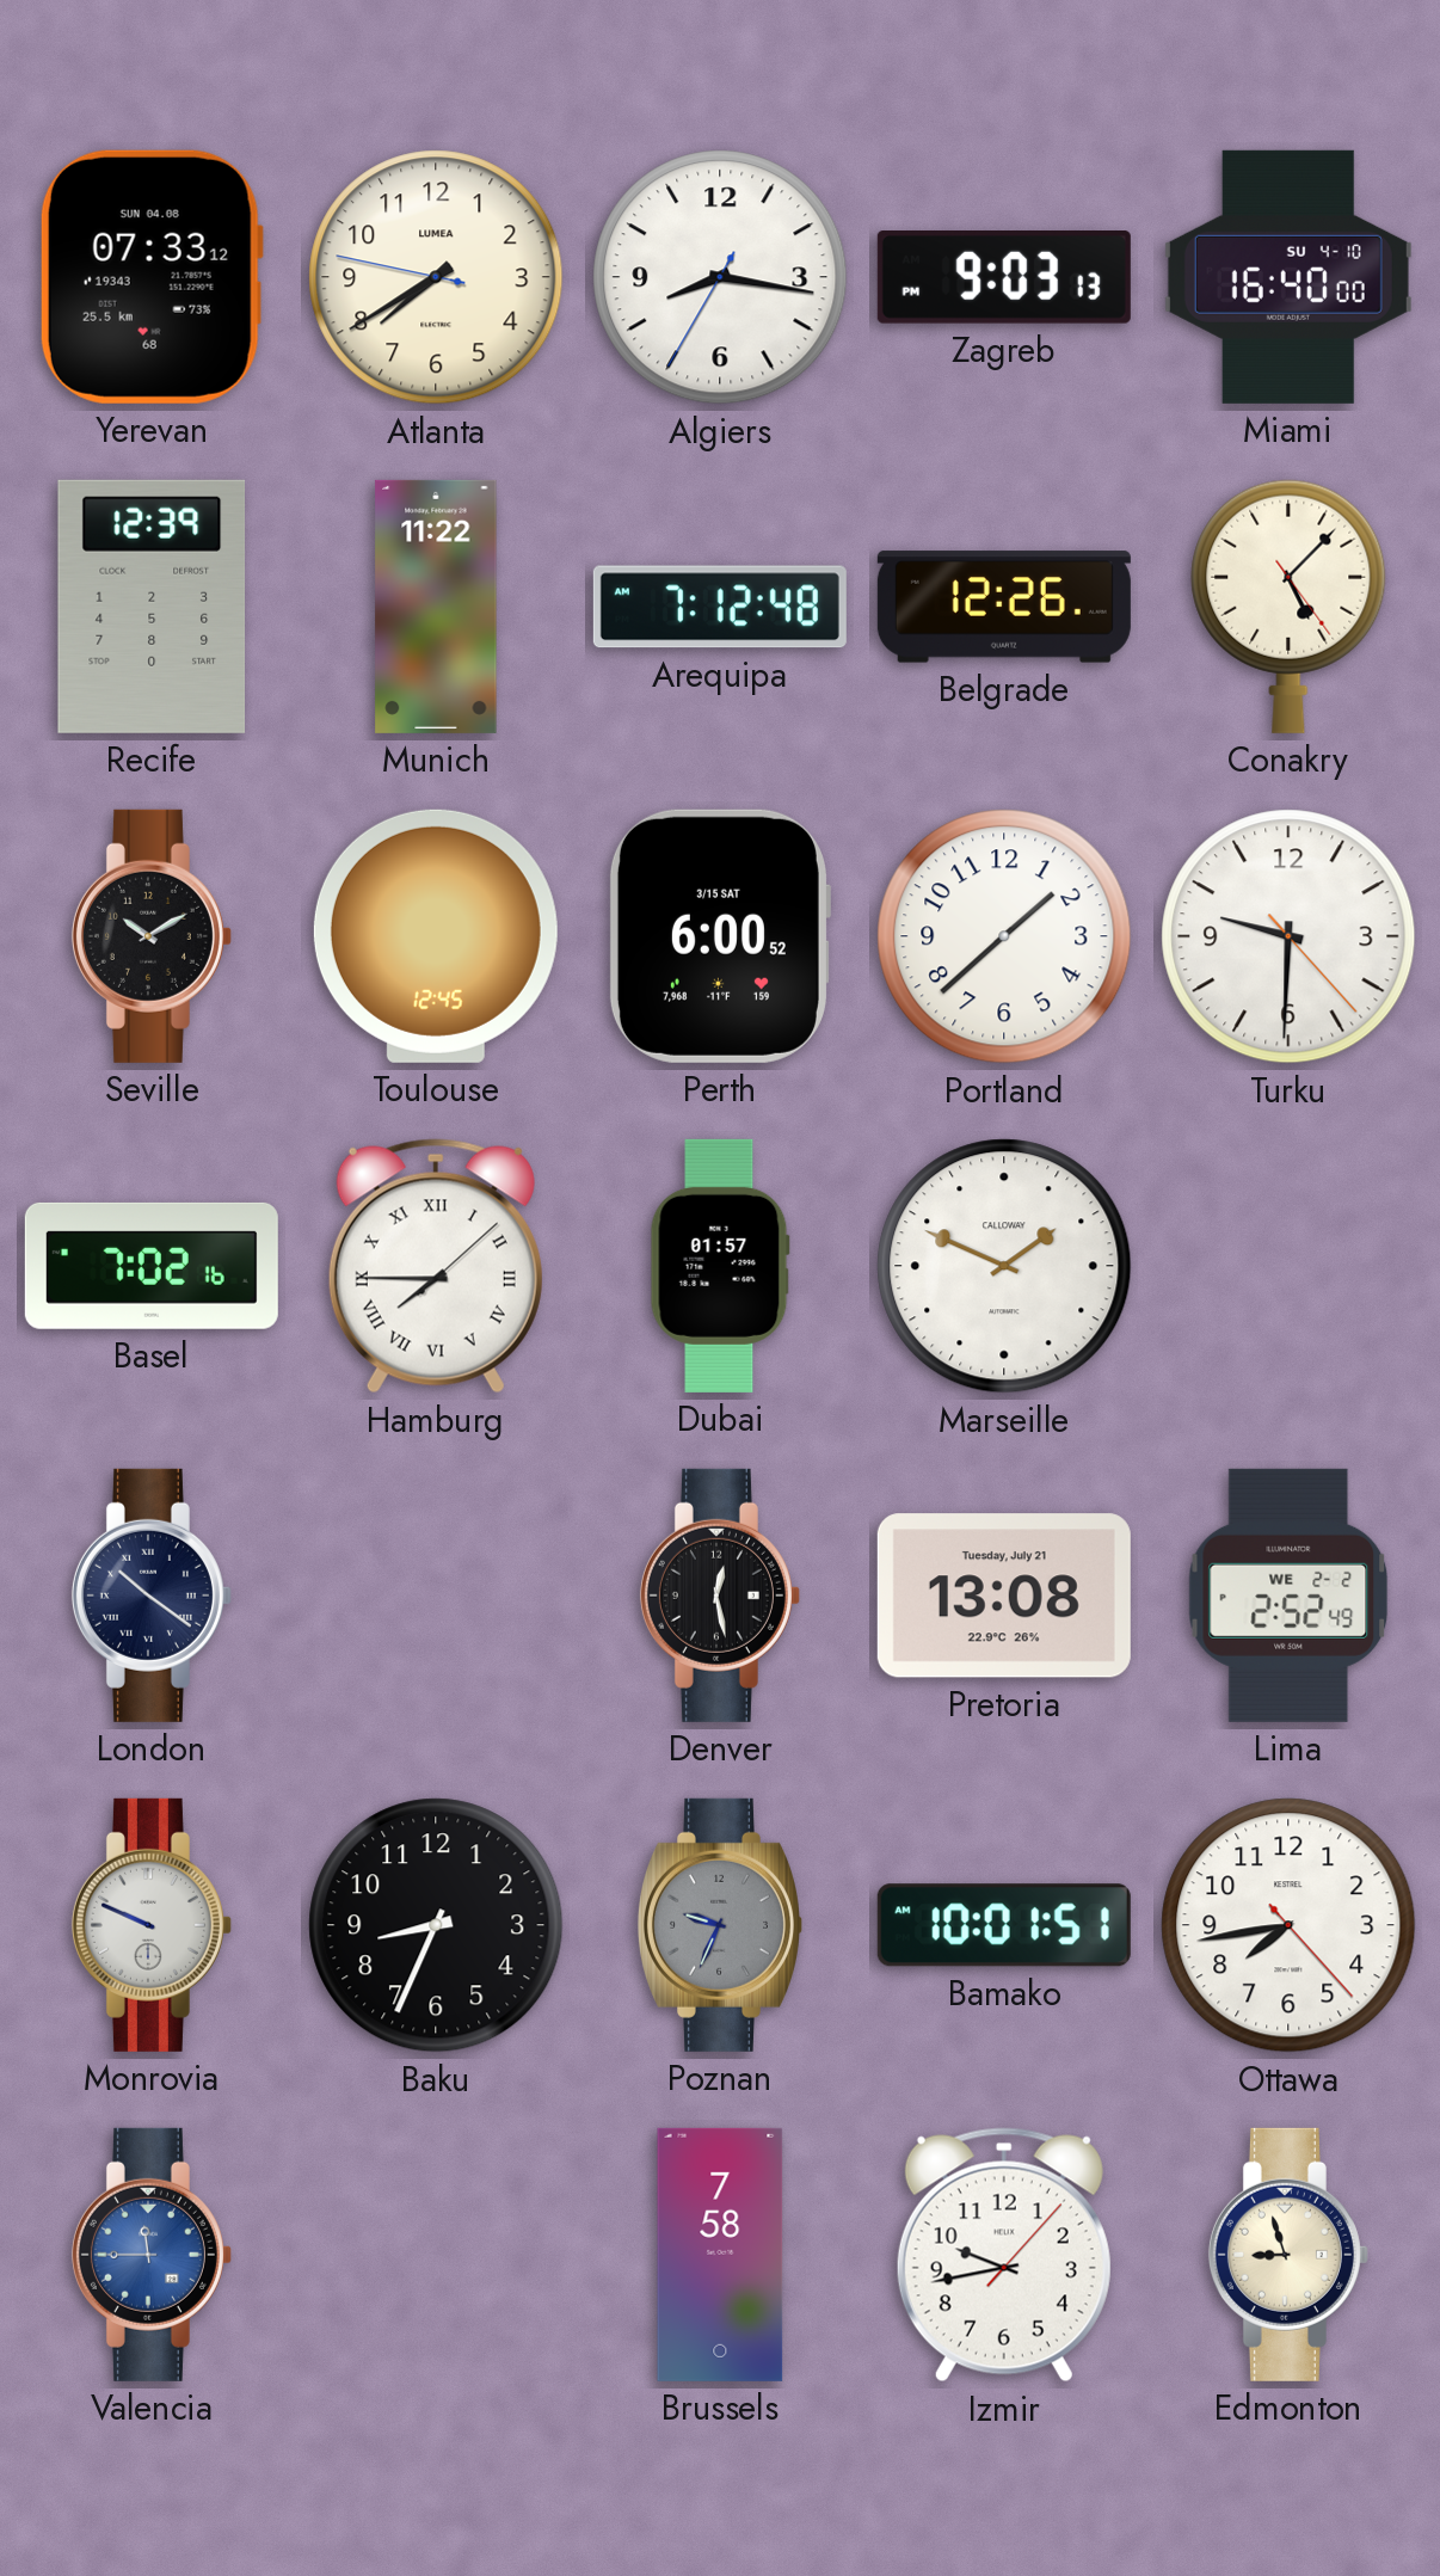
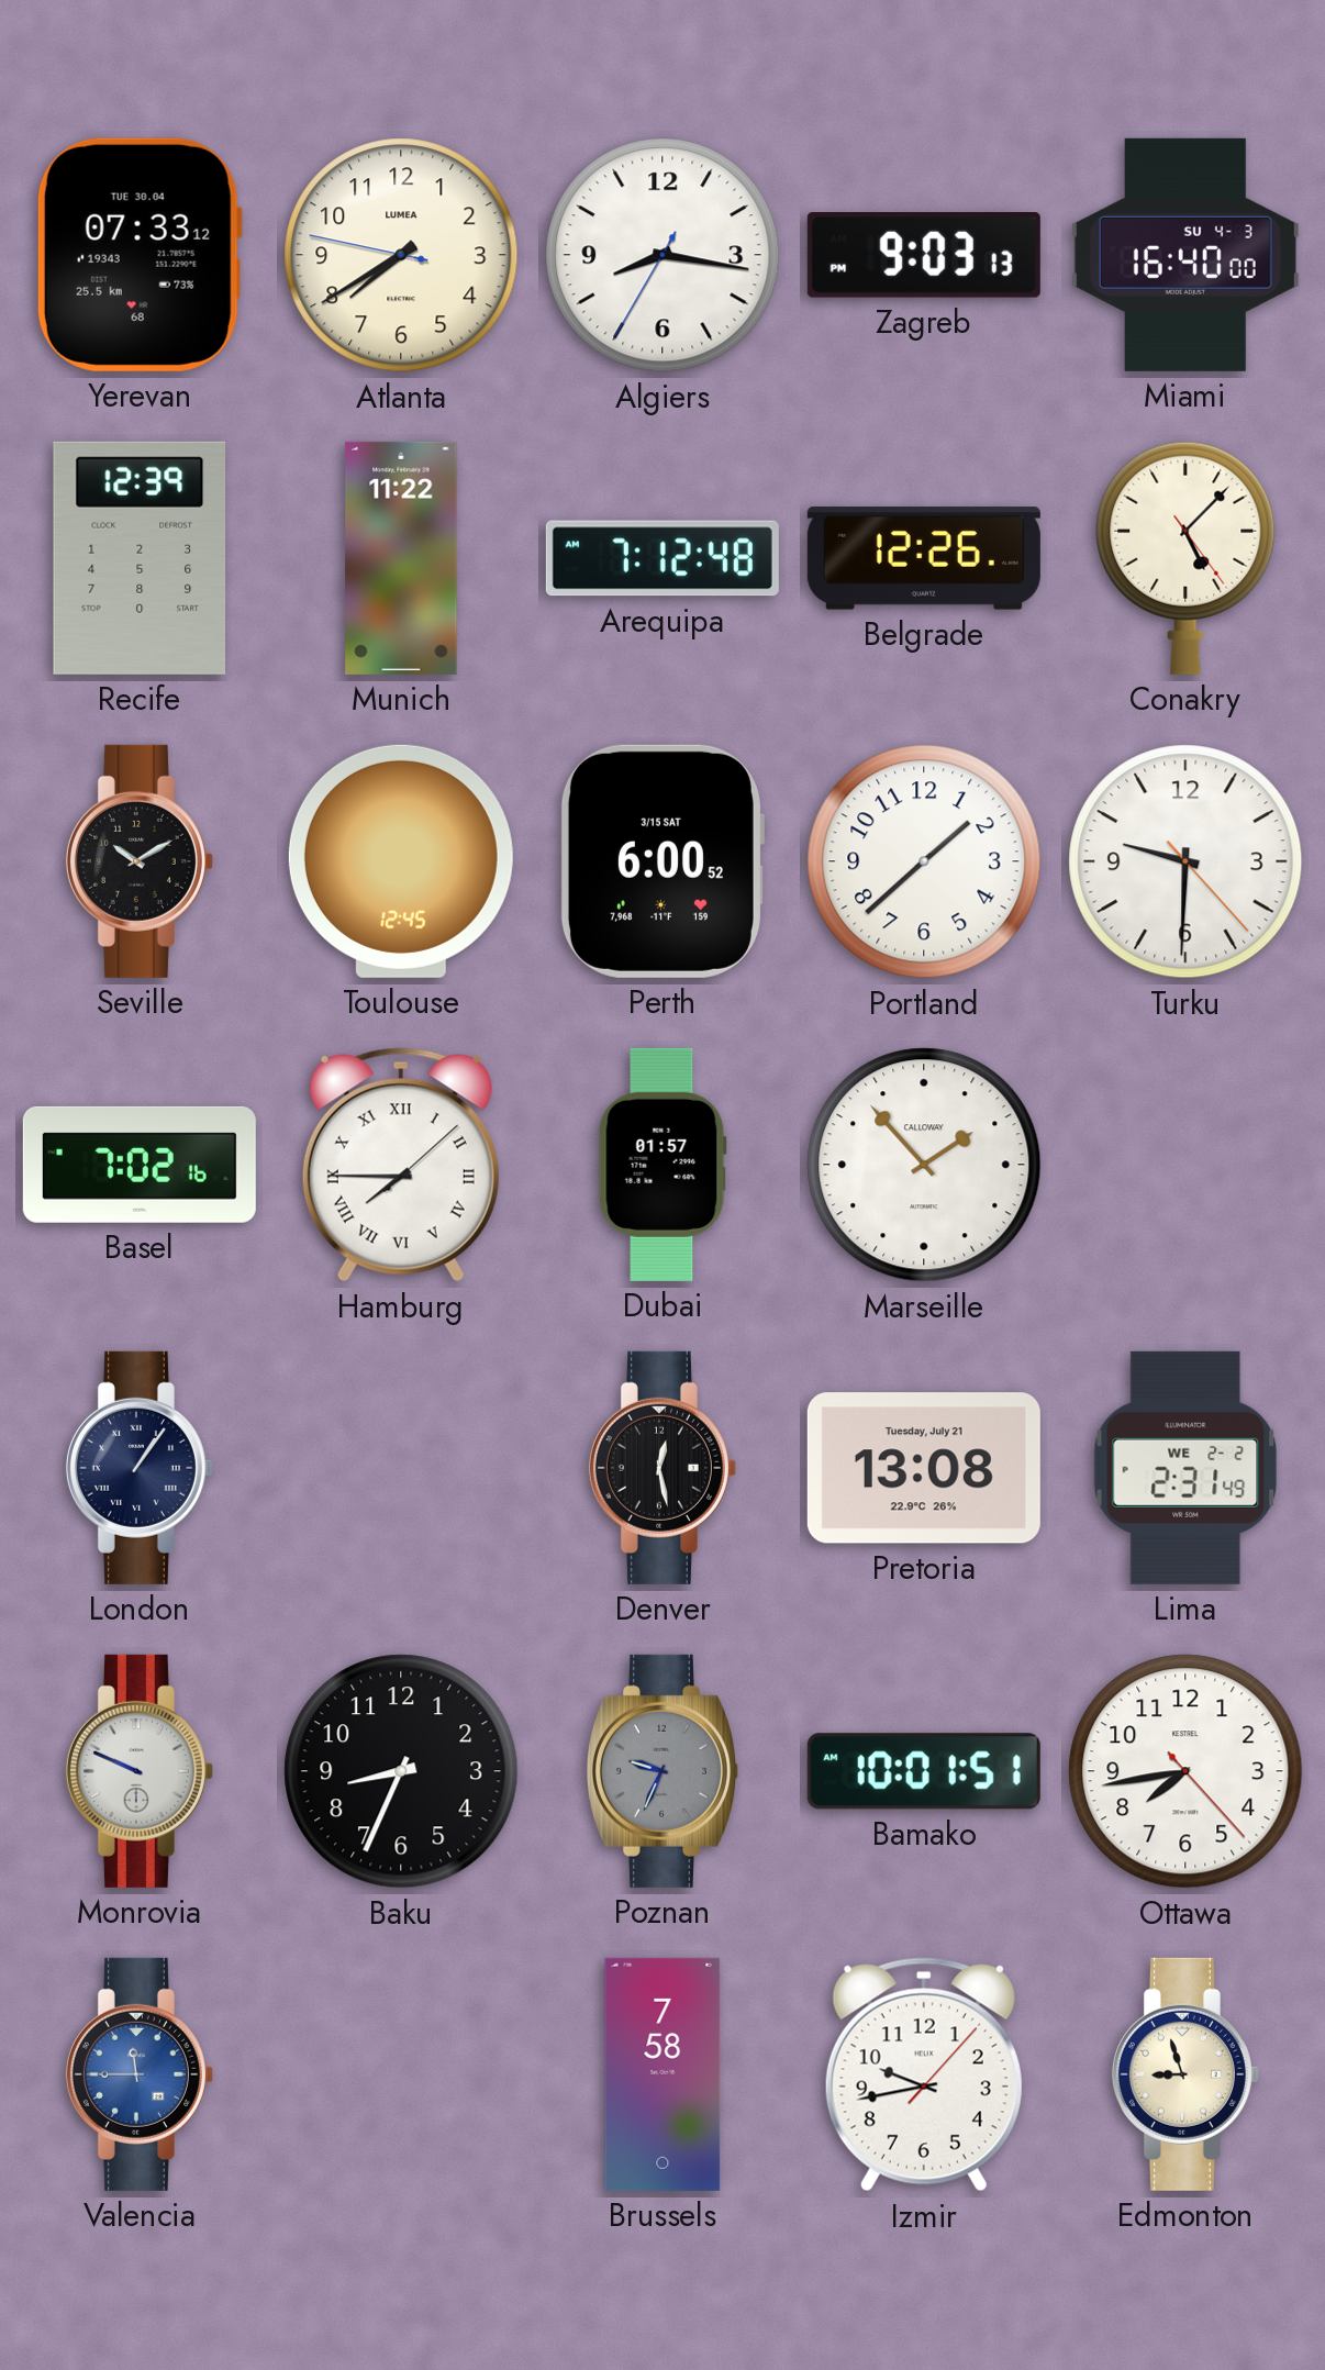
Yerevan date: SUN 04.08 -> TUE 30.04 (140, 255)
Miami date: SU 4-10 -> SU 4-3 (1185, 255)
Marseille: 1:49 -> 1:53 (924, 1165)
London: 10:21 -> 1:06 (140, 1468)
Lima: 2:52 -> 2:31 (1185, 1468)
